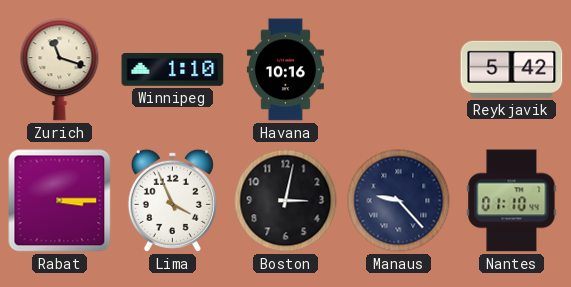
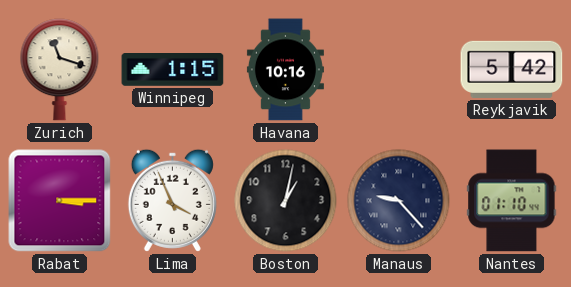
Winnipeg: 1:10 -> 1:15 (173, 70)
Boston: 3:02 -> 1:02 (286, 201)
